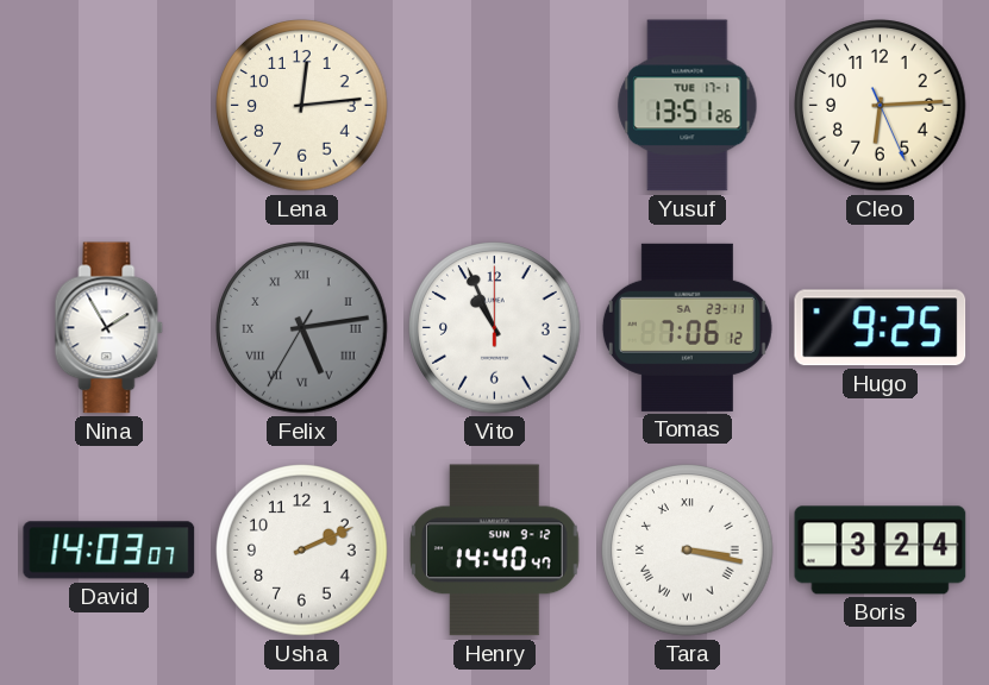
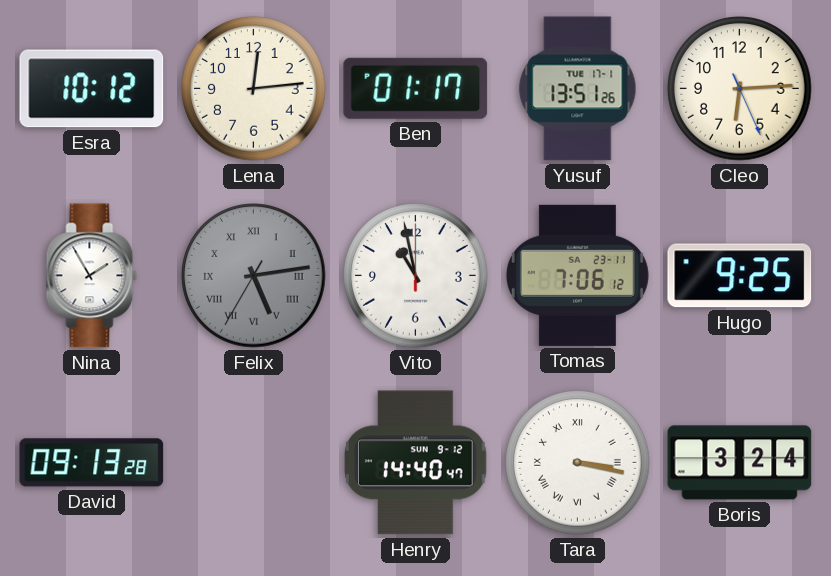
Esra: none -> 10:12 (92, 89)
Ben: none -> 01:17 (416, 88)
Vito: 10:56 -> 10:58 (416, 276)
David: 14:03 -> 09:13 (92, 463)
Usha: 2:11 -> none (302, 551)
